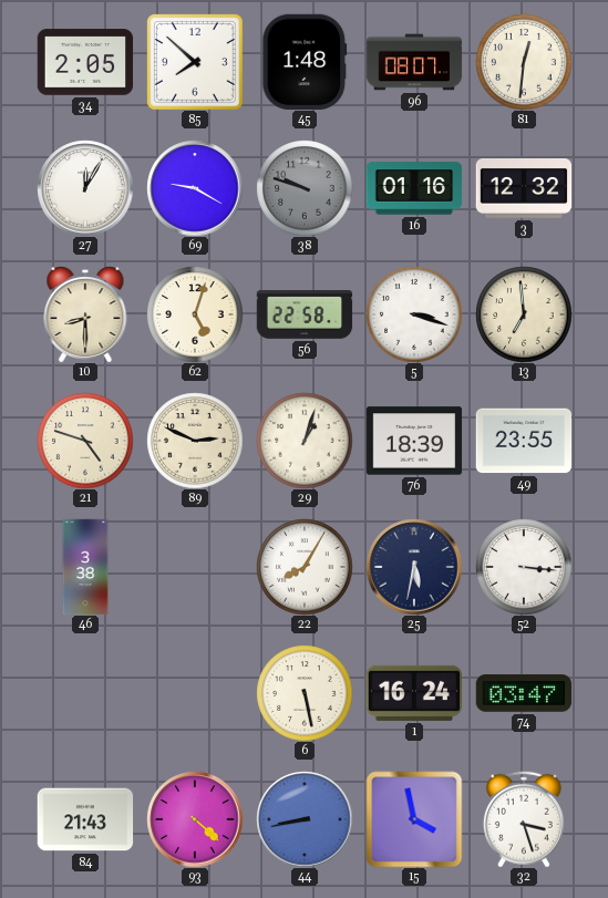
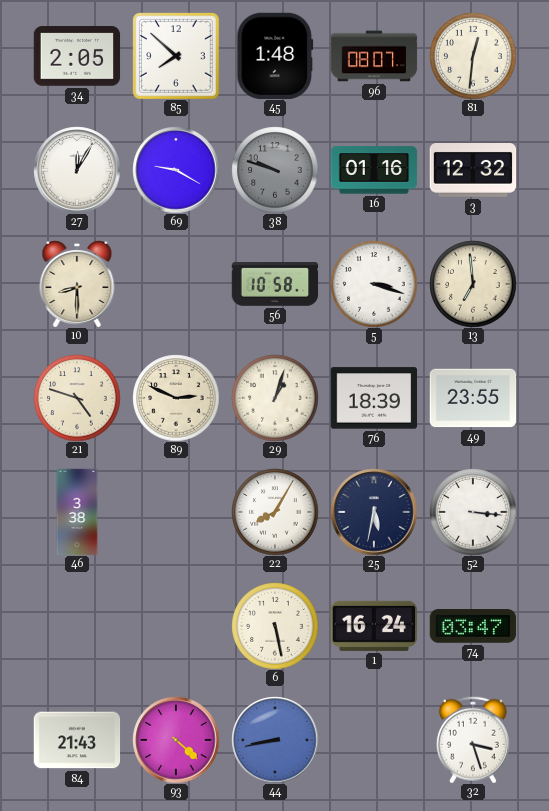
62: 5:03 -> none (195, 314)
56: 22:58 -> 10:58 (275, 284)
15: 3:58 -> none (414, 819)
